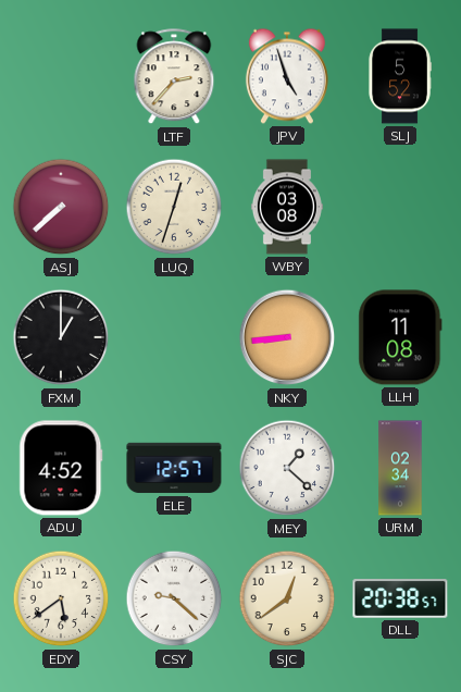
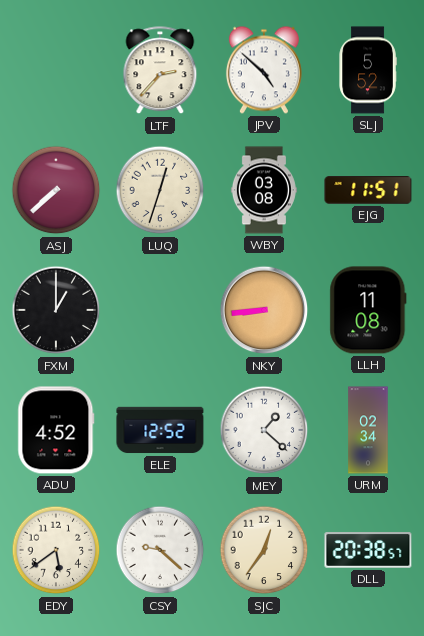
JPV: 4:57 -> 4:52 (264, 70)
EJG: none -> 11:51 (368, 191)
ELE: 12:57 -> 12:52 (160, 430)
SJC: 12:39 -> 12:36 (264, 550)
